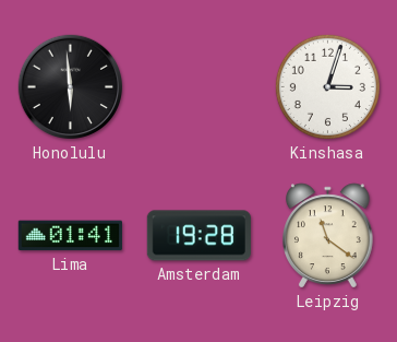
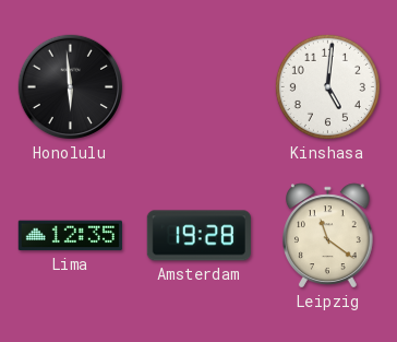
Kinshasa: 3:03 -> 5:01 (327, 86)
Lima: 01:41 -> 12:35 (70, 236)
